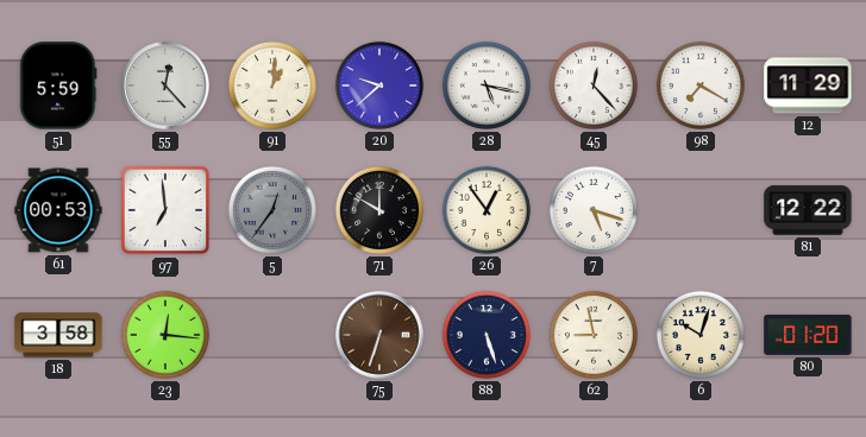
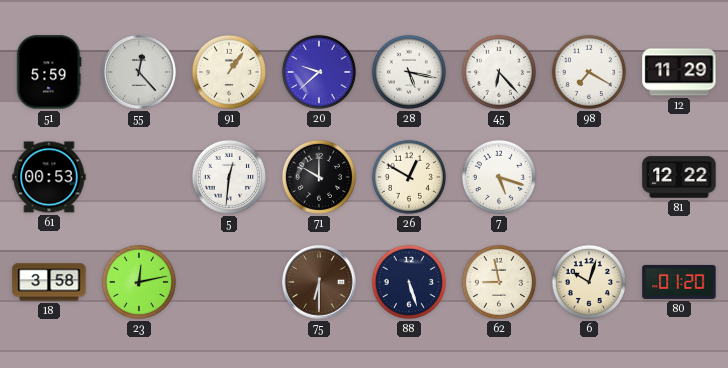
91: 1:01 -> 1:06 (229, 72)
45: 12:23 -> 6:23 (499, 72)
97: 6:59 -> none (165, 210)
5: 12:36 -> 12:31 (229, 177)
5 dial: grey -> white (229, 177)
26: 12:54 -> 12:50 (409, 177)
23: 12:16 -> 12:13 (139, 282)
75: 6:33 -> 6:30 (319, 282)
